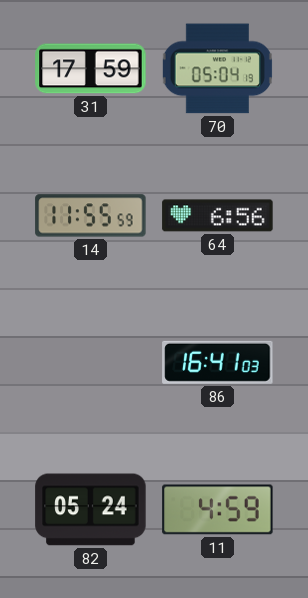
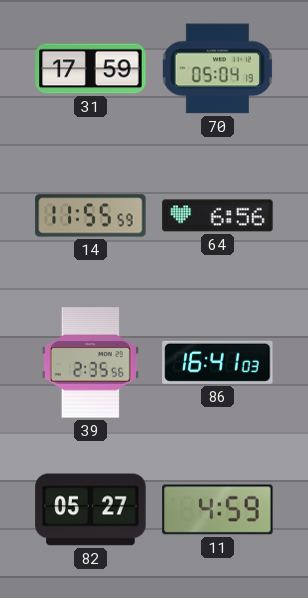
39: none -> 2:35 (90, 363)
82: 05:24 -> 05:27 (91, 510)
